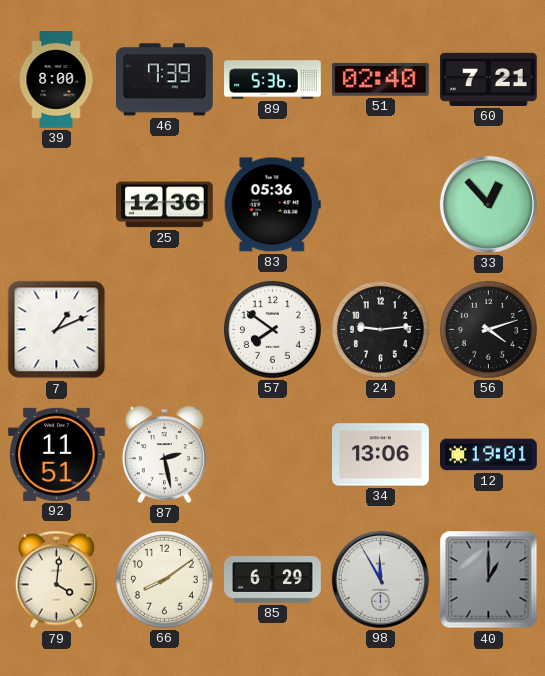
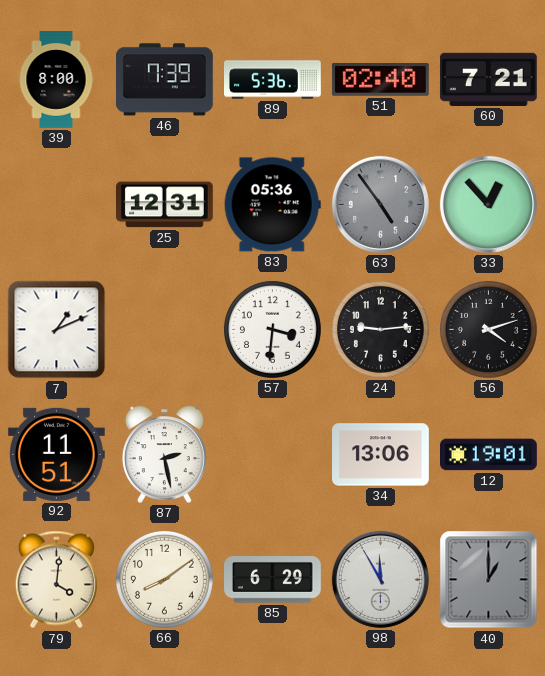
25: 12:36 -> 12:31 (164, 205)
63: none -> 4:54 (380, 204)
57: 7:51 -> 3:31 (272, 329)
